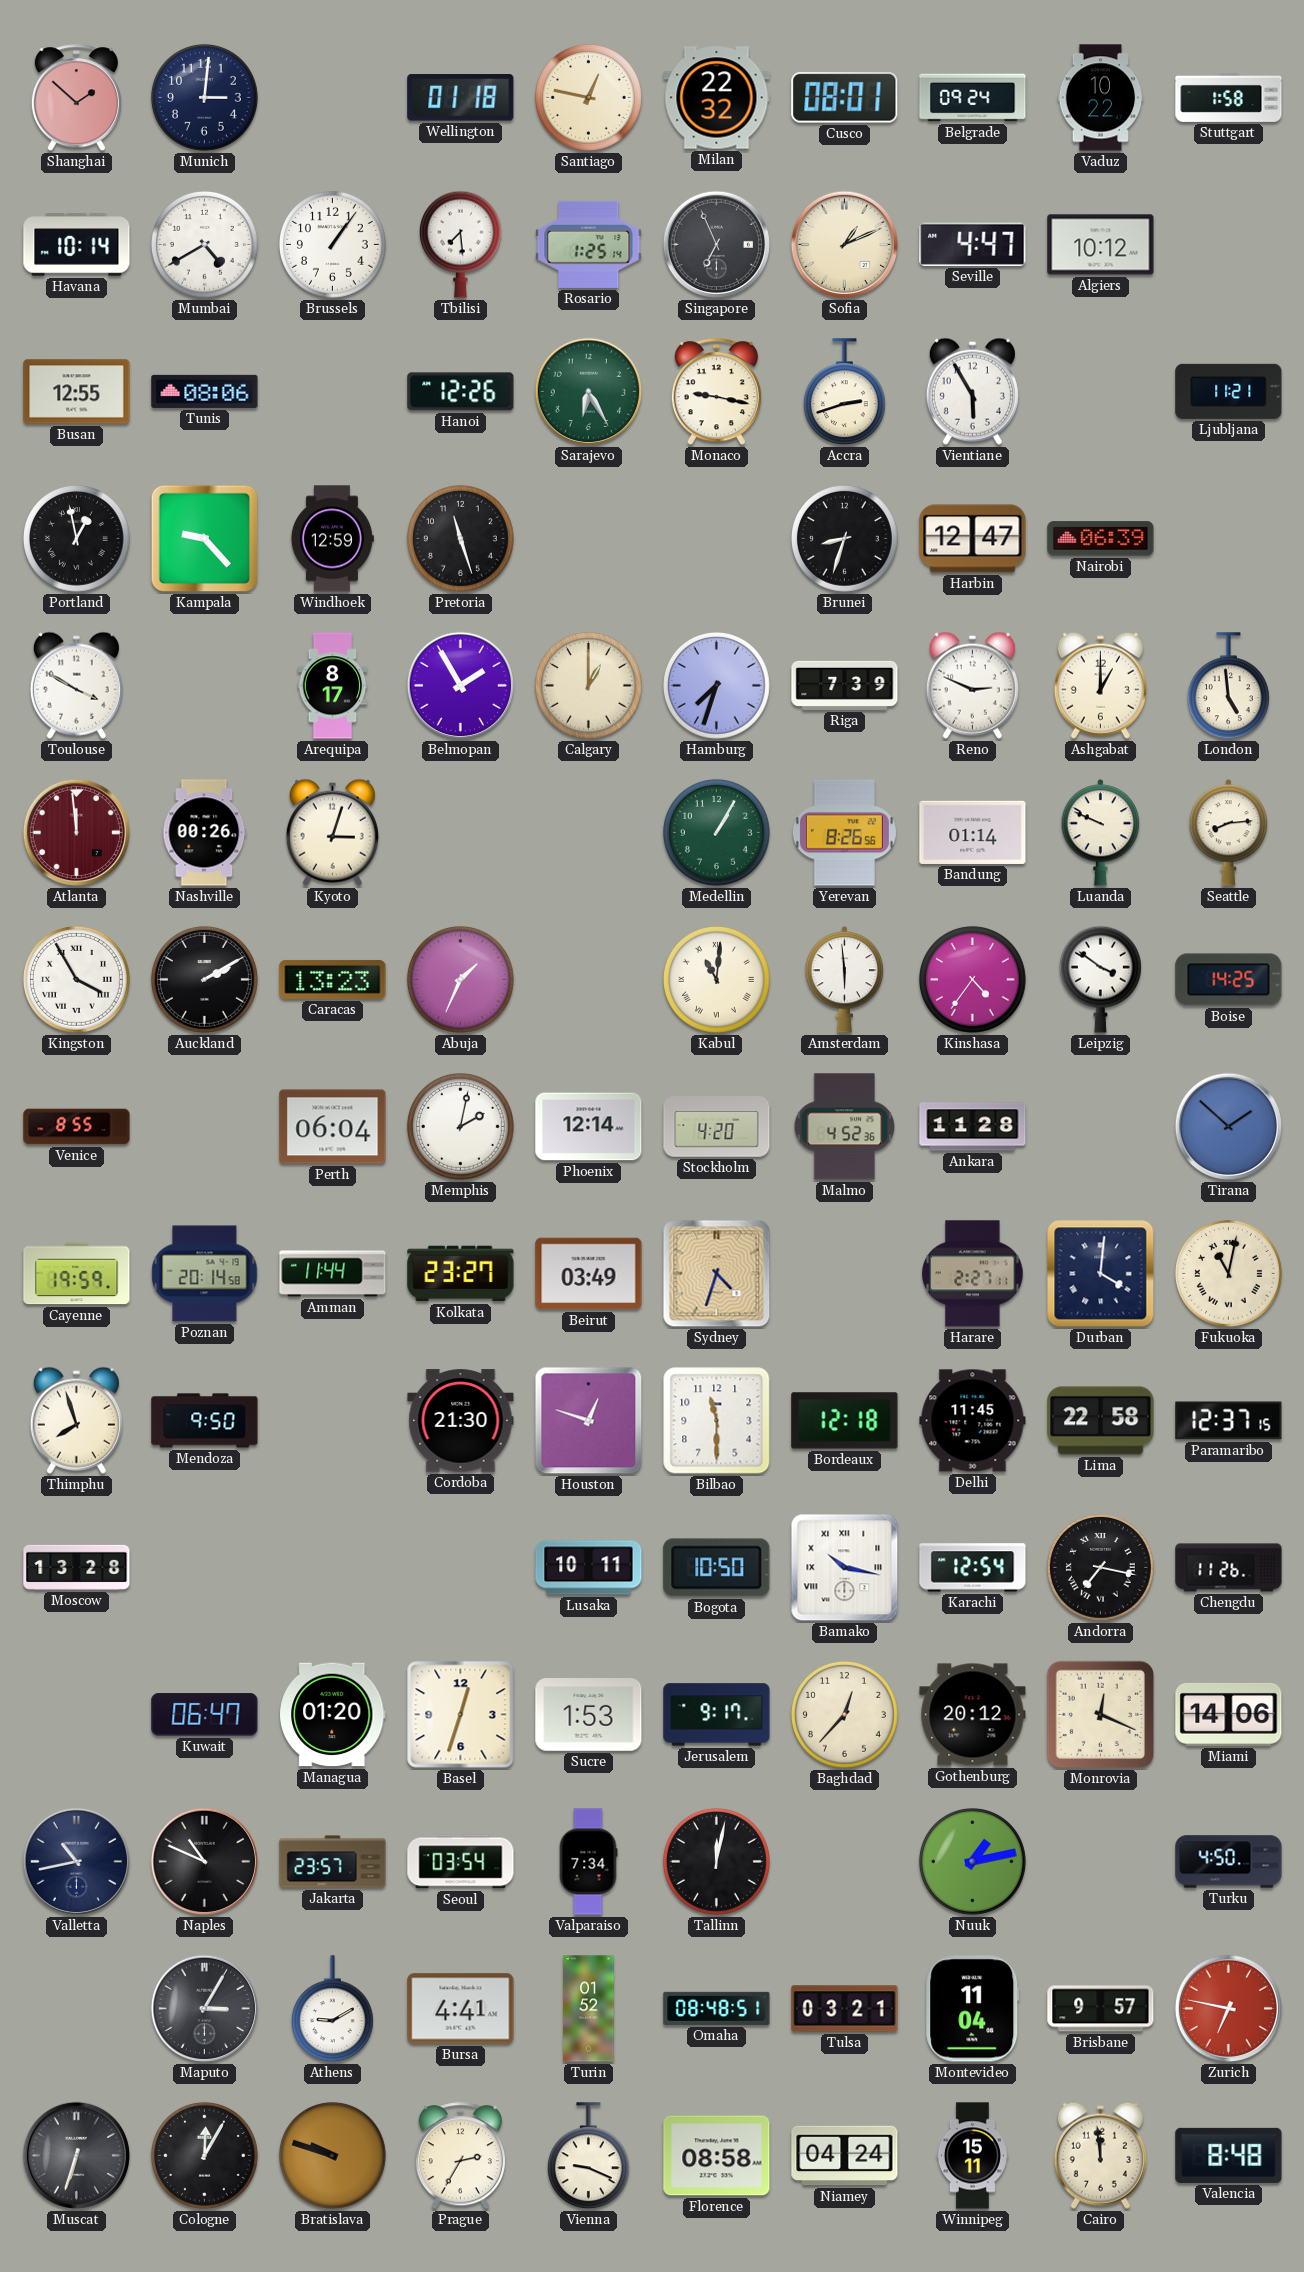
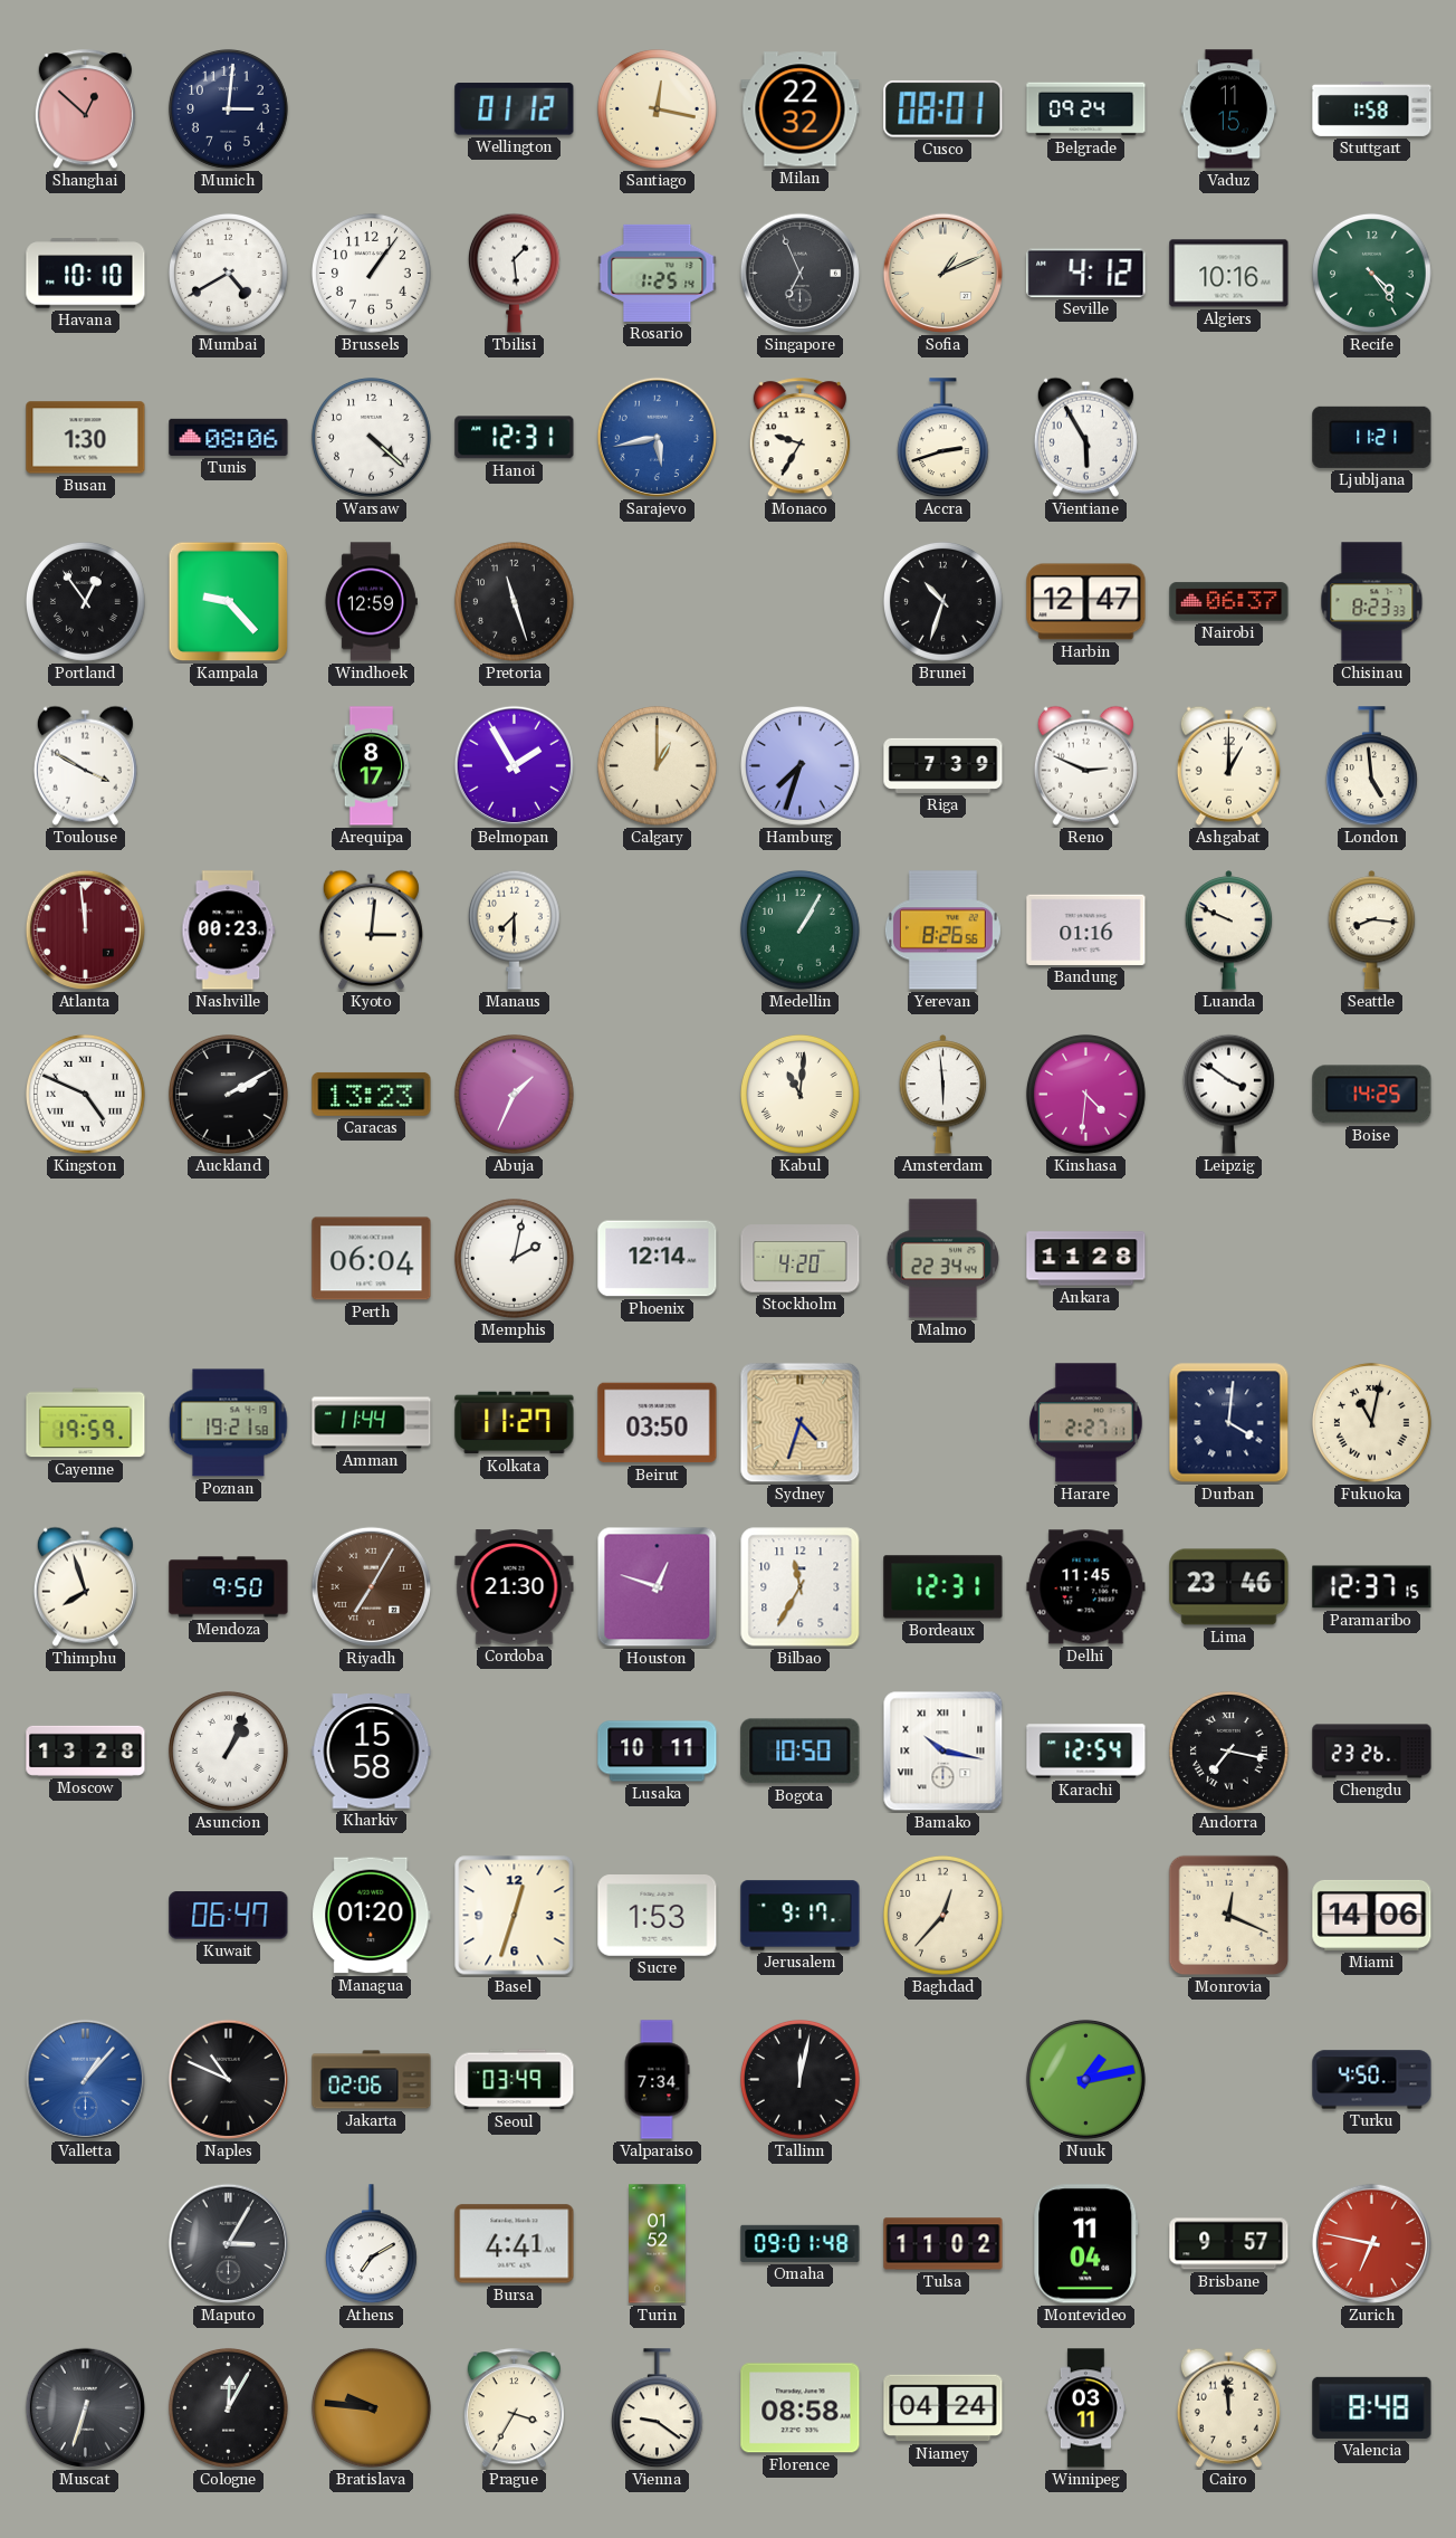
Shanghai: 1:52 -> 12:52 (85, 109)
Wellington: 01:18 -> 01:12 (515, 109)
Santiago: 12:47 -> 12:17 (657, 108)
Vaduz: 10:22 -> 11:15 (1229, 109)
Havana: 10:14 -> 10:10 (86, 274)
Tbilisi: 7:29 -> 1:29 (514, 273)
Seville: 4:47 -> 4:12 (1086, 273)
Algiers: 10:12 -> 10:16 (1229, 274)
Recife: none -> 4:24 (1371, 273)
Busan: 12:55 -> 1:30 (86, 438)
Warsaw: none -> 4:22 (371, 437)
Hanoi: 12:26 -> 12:31 (515, 438)
Sarajevo: 6:25 -> 5:43 (657, 437)
Sarajevo dial: green -> blue (657, 437)
Monaco: 9:17 -> 9:35 (799, 438)
Portland: 12:58 -> 12:54 (85, 601)
Brunei: 8:33 -> 10:33 (942, 601)
Nairobi: 06:39 -> 06:37 (1229, 602)
Chisinau: none -> 8:23 (1372, 602)
Nashville: 00:26 -> 00:23 (229, 931)
Kyoto: 3:03 -> 3:01 (371, 929)
Manaus: none -> 7:30 (514, 929)
Bandung: 01:14 -> 01:16 (1086, 929)
Seattle: 8:14 -> 8:16 (1372, 931)
Kingston: 3:55 -> 4:49 (85, 1094)
Kinshasa: 4:36 -> 4:31 (1085, 1094)
Venice: 8:55 -> none (77, 1127)
Malmo: 4:52 -> 22:34 (942, 1259)
Tirana: 1:52 -> none (1228, 1126)
Poznan: 20:14 -> 19:21 (229, 1423)
Kolkata: 23:27 -> 11:27 (515, 1423)
Beirut: 03:49 -> 03:50 (658, 1423)
Riyadh: none -> 7:05 (371, 1586)
Bilbao: 11:30 -> 11:35 (801, 1587)
Bordeaux: 12:18 -> 12:31 (943, 1587)
Lima: 22:58 -> 23:46 (1229, 1587)
Asuncion: none -> 1:04 (228, 1750)
Kharkiv: none -> 15:58 (372, 1752)
Chengdu: 11:26 -> 23:26 (1372, 1752)
Gothenburg: 20:12 -> none (973, 1715)
Valletta: 10:43 -> 1:07 (85, 2079)
Valletta dial: navy -> blue (85, 2079)
Jakarta: 23:57 -> 02:06 (372, 2080)
Seoul: 03:54 -> 03:49 (515, 2080)
Athens: 9:10 -> 7:10 (371, 2244)
Omaha: 08:48 -> 09:01 (801, 2243)
Tulsa: 03:21 -> 11:02 (943, 2244)
Bratislava: 9:48 -> 9:46 (371, 2407)
Prague: 2:35 -> 3:35 (514, 2408)
Vienna: 9:19 -> 9:21 (657, 2408)
Winnipeg: 15:11 -> 03:11 (1085, 2408)
